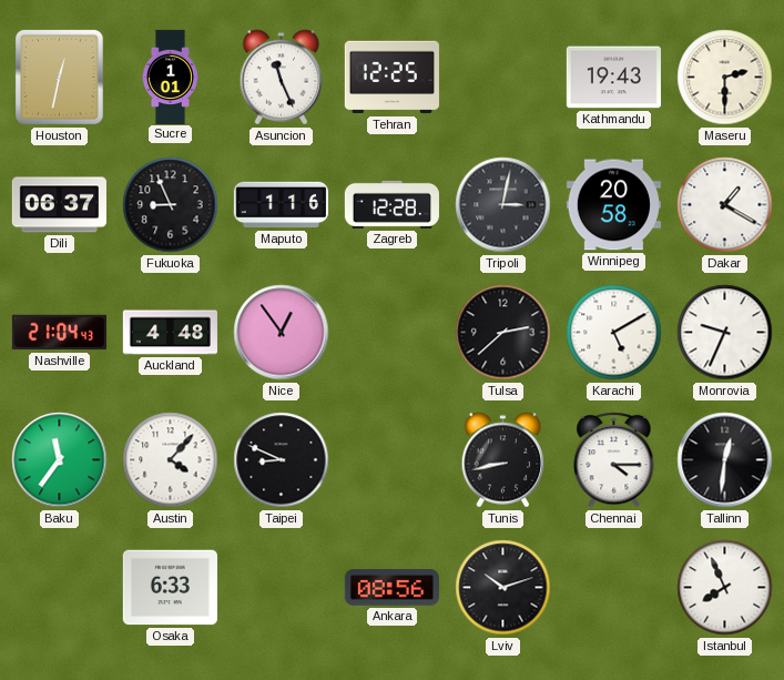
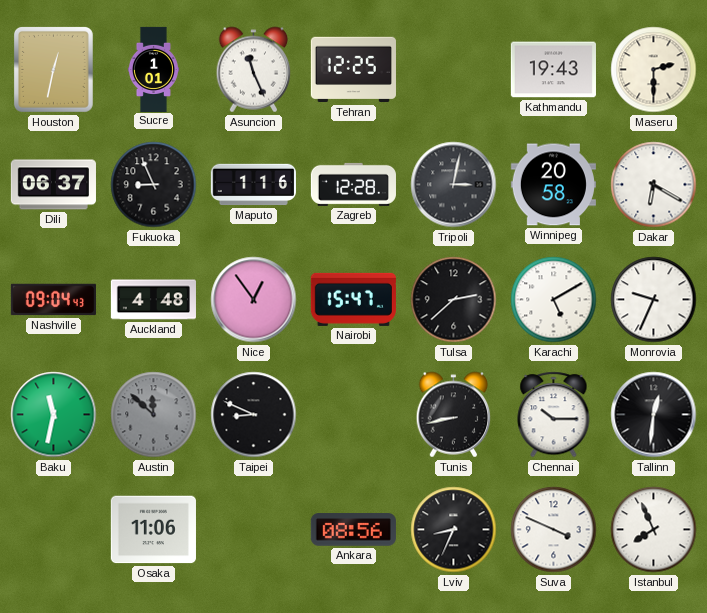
Dakar: 1:20 -> 6:20 (654, 185)
Nashville: 21:04 -> 09:04 (53, 300)
Nairobi: none -> 15:47 (353, 299)
Baku: 11:36 -> 11:32 (54, 415)
Austin: 4:07 -> 11:52 (154, 415)
Austin dial: white -> grey (154, 415)
Chennai: 4:15 -> 10:15 (554, 415)
Osaka: 6:33 -> 11:06 (153, 530)
Lviv: 10:12 -> 8:34 (454, 530)
Suva: none -> 3:49 (554, 530)
